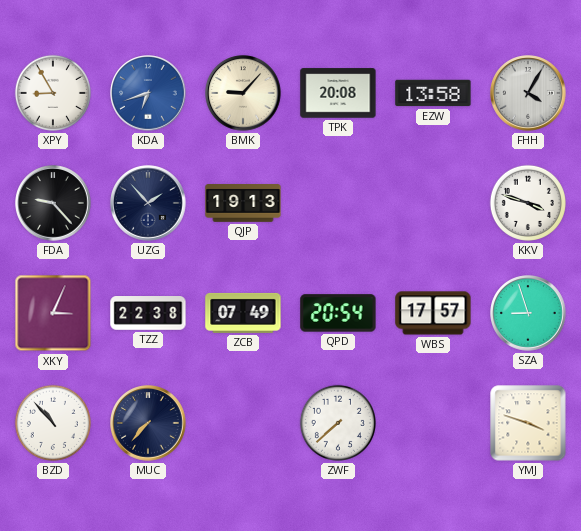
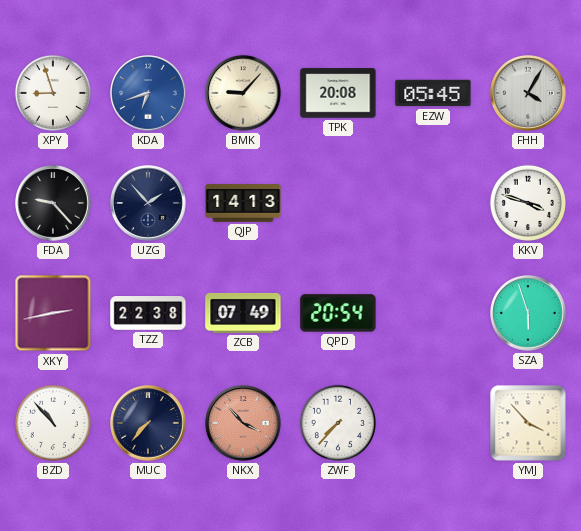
XPY: 8:55 -> 8:57 (53, 93)
EZW: 13:58 -> 05:45 (433, 93)
QJP: 19:13 -> 14:13 (243, 203)
XKY: 3:04 -> 2:43 (53, 313)
WBS: 17:57 -> none (433, 313)
SZA: 8:57 -> 5:57 (528, 313)
NKX: none -> 3:53 (243, 423)
ZWF: 7:38 -> 7:37 (338, 423)
YMJ: 3:48 -> 3:53 (528, 423)
